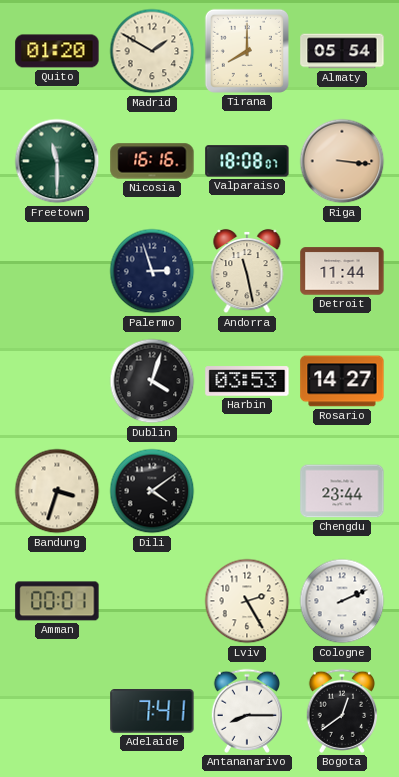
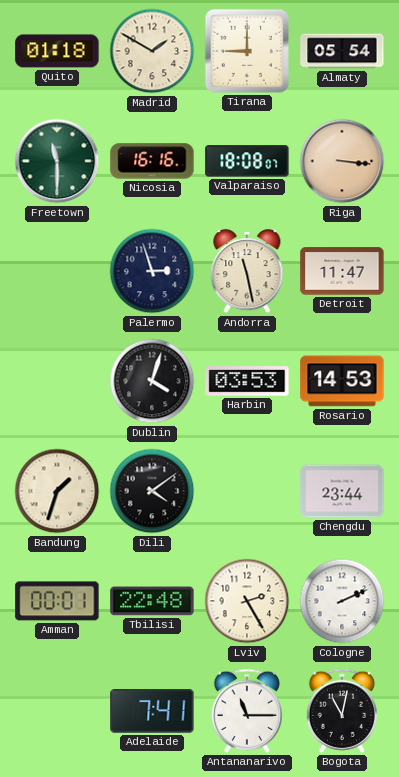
Quito: 01:20 -> 01:18 (57, 51)
Tirana: 8:00 -> 9:00 (247, 51)
Detroit: 11:44 -> 11:47 (342, 271)
Rosario: 14:27 -> 14:53 (342, 381)
Bandung: 3:33 -> 1:33 (57, 491)
Tbilisi: none -> 22:48 (152, 601)
Antananarivo: 8:15 -> 11:15 (246, 711)
Bogota: 12:39 -> 11:02 (341, 711)
